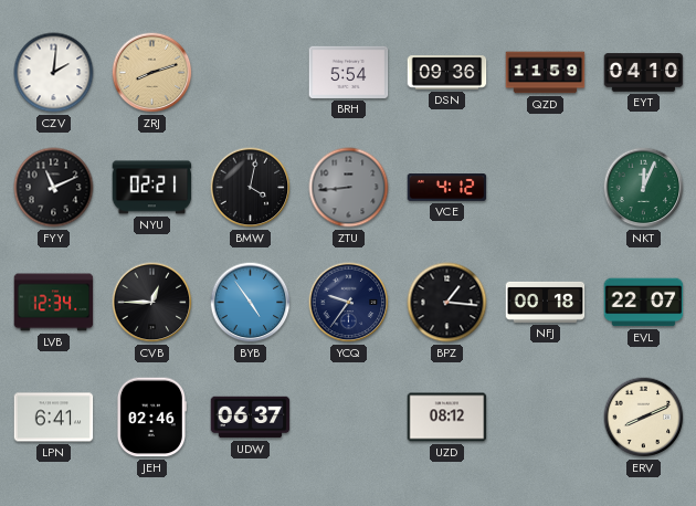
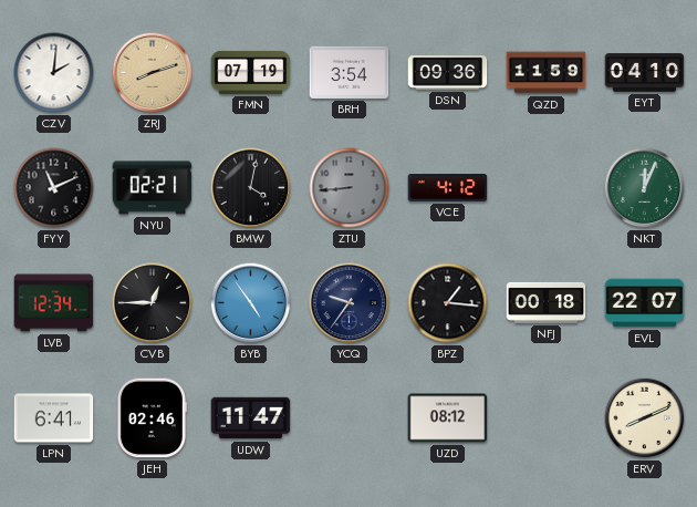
FMN: none -> 07:19 (251, 72)
BRH: 5:54 -> 3:54 (350, 72)
UDW: 06:37 -> 11:47 (251, 418)
